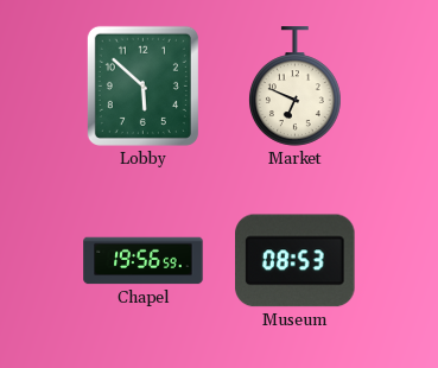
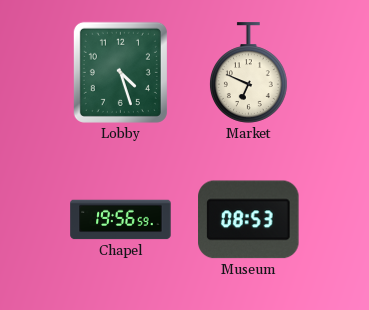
Lobby: 5:52 -> 4:27 (120, 72)
